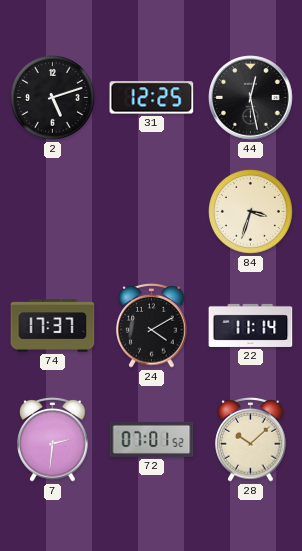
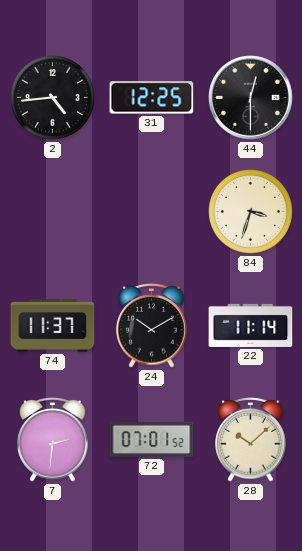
2: 5:12 -> 4:44 (53, 98)
44: 12:28 -> 12:30 (251, 98)
74: 17:37 -> 11:37 (53, 326)
24: 4:10 -> 10:10 (152, 326)
